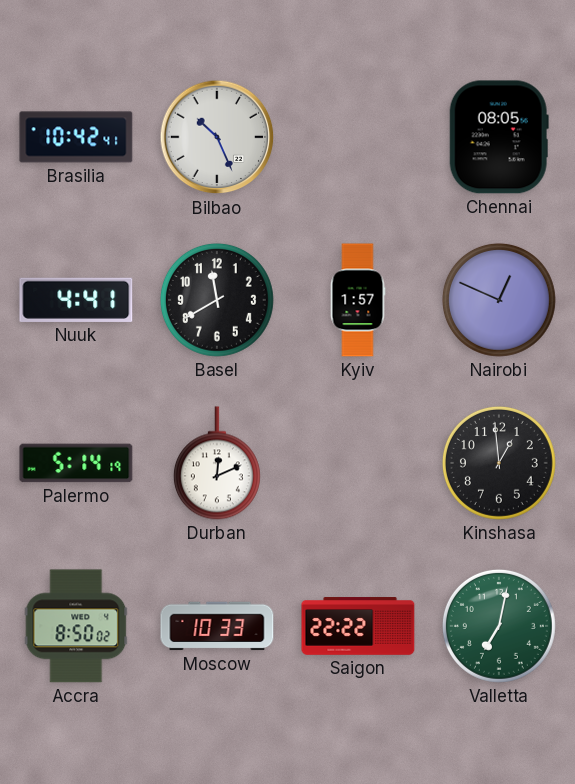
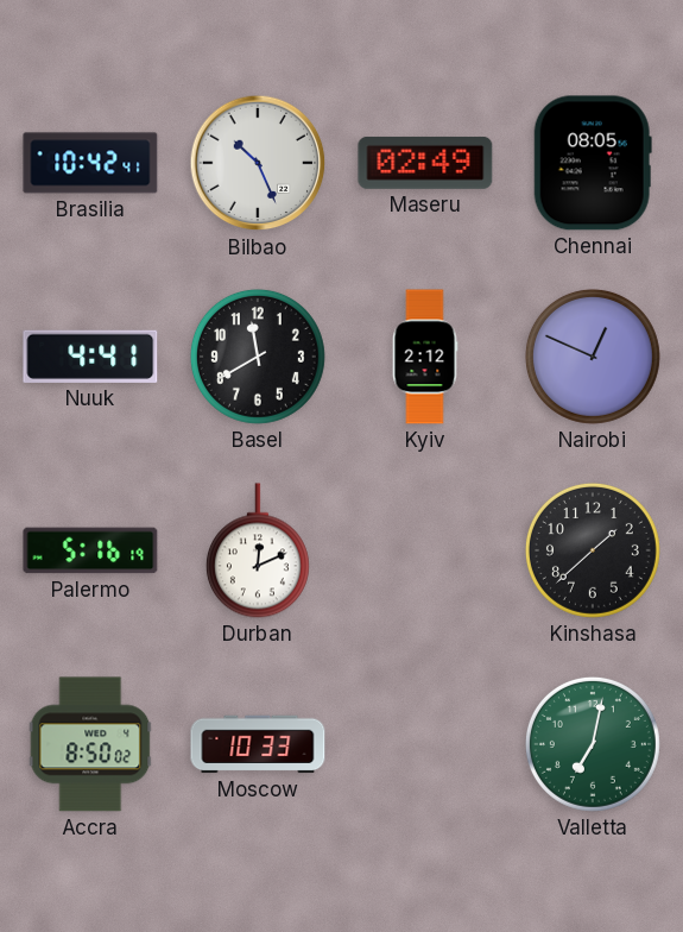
Maseru: none -> 02:49 (425, 163)
Kyiv: 1:57 -> 2:12 (425, 357)
Palermo: 5:14 -> 5:16 (90, 550)
Kinshasa: 12:59 -> 1:38 (593, 550)
Saigon: 22:22 -> none (358, 626)
